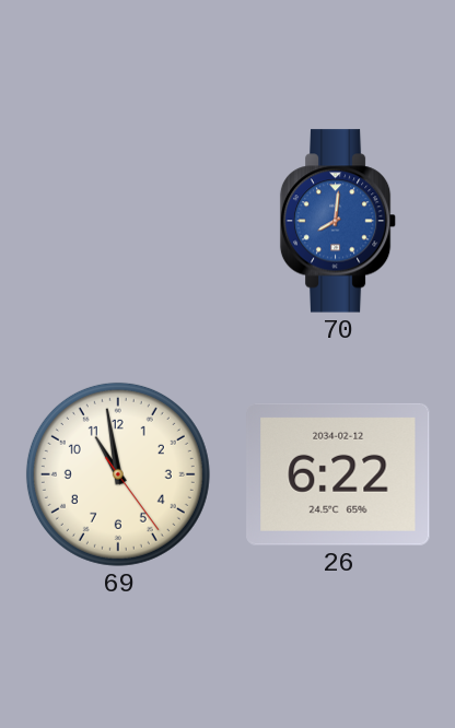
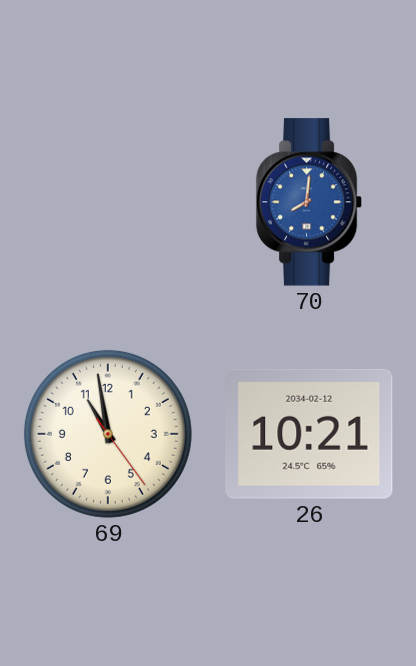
26: 6:22 -> 10:21 (309, 434)
